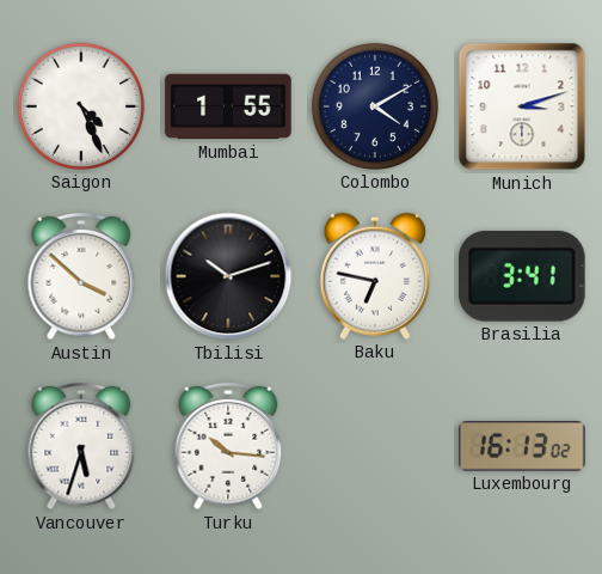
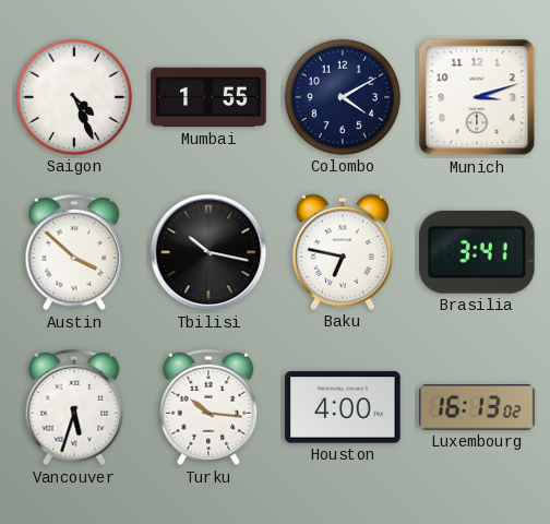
Tbilisi: 10:12 -> 10:17 (208, 252)
Houston: none -> 4:00 (343, 407)
